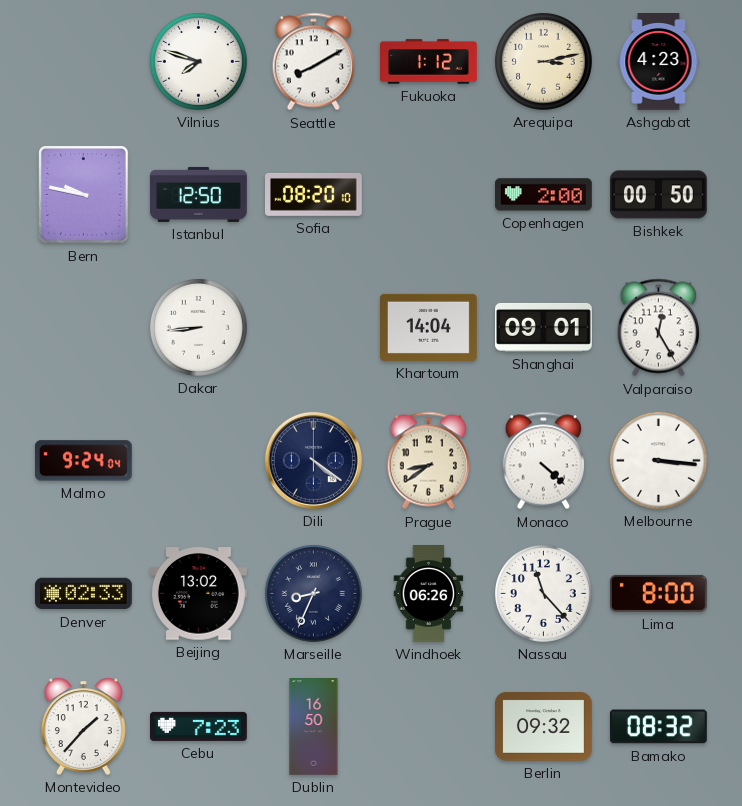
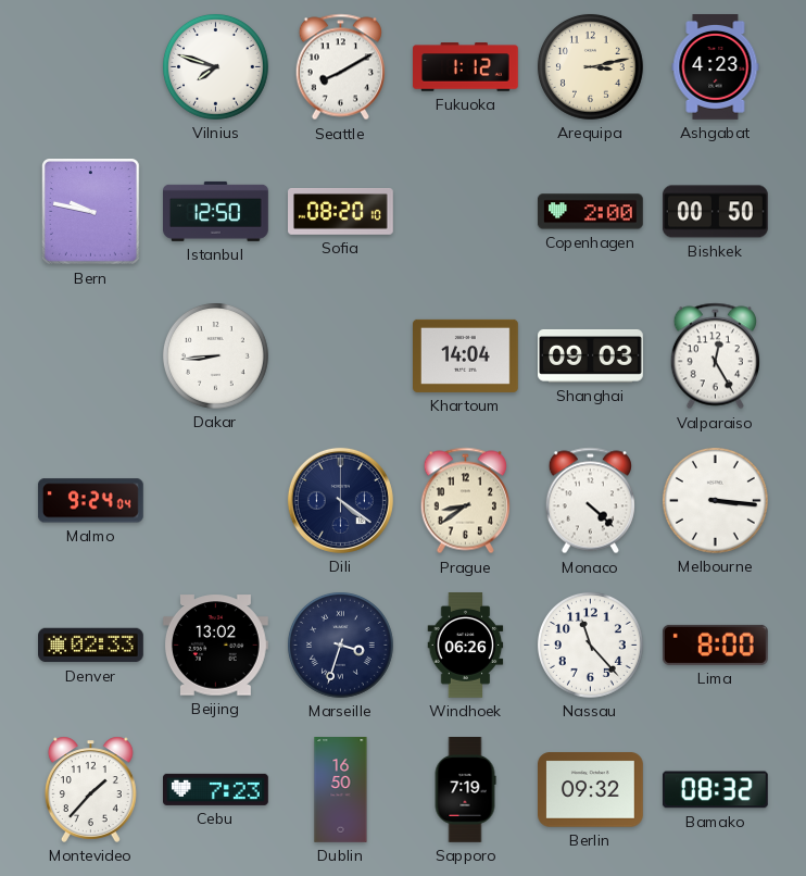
Shanghai: 09:01 -> 09:03 (591, 355)
Marseille: 8:34 -> 3:33 (340, 645)
Sapporo: none -> 7:19 (465, 790)
